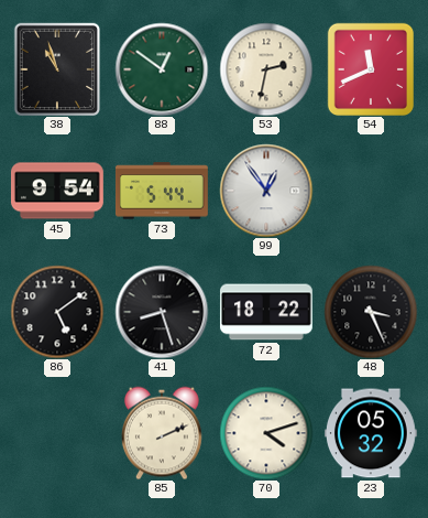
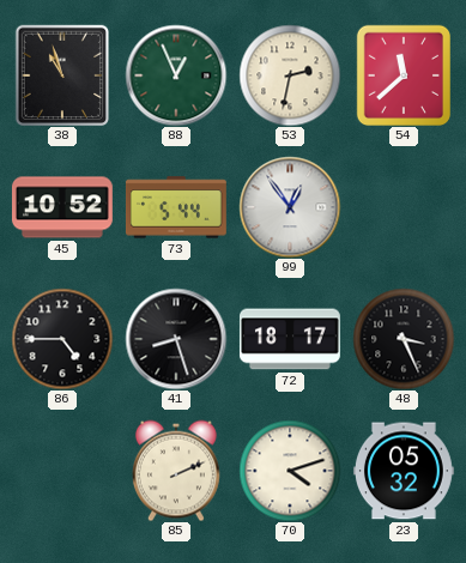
88: 12:51 -> 12:56 (176, 75)
54: 11:41 -> 11:38 (403, 74)
45: 9:54 -> 10:52 (62, 207)
86: 5:09 -> 4:45 (62, 339)
72: 18:22 -> 18:17 (290, 339)
